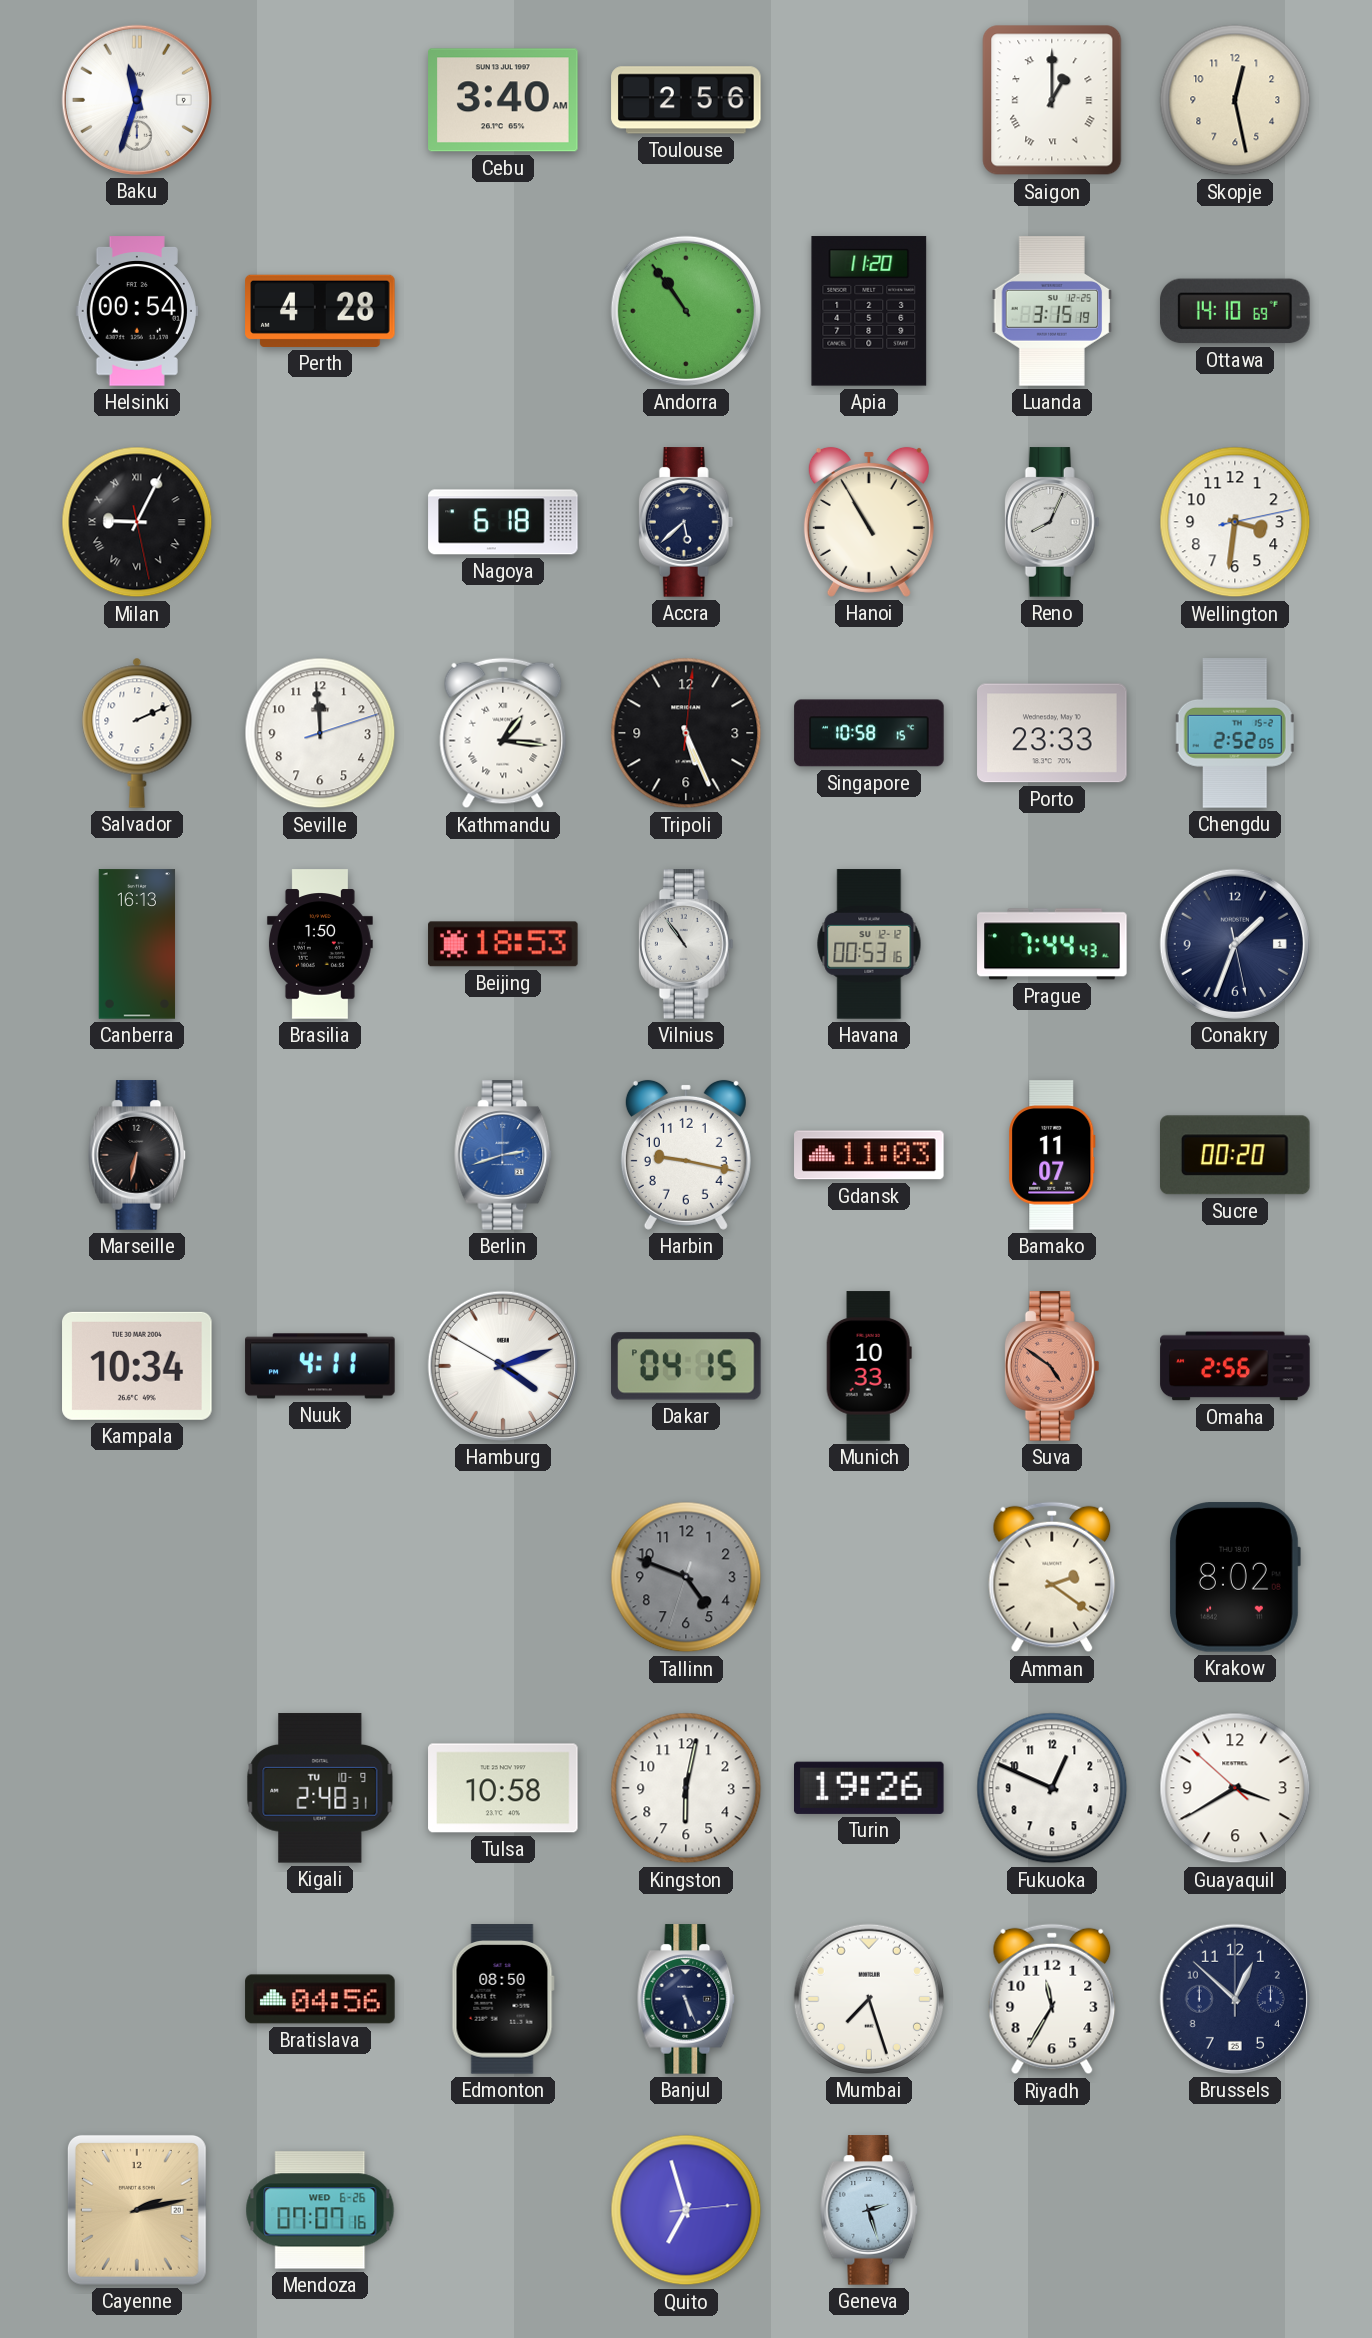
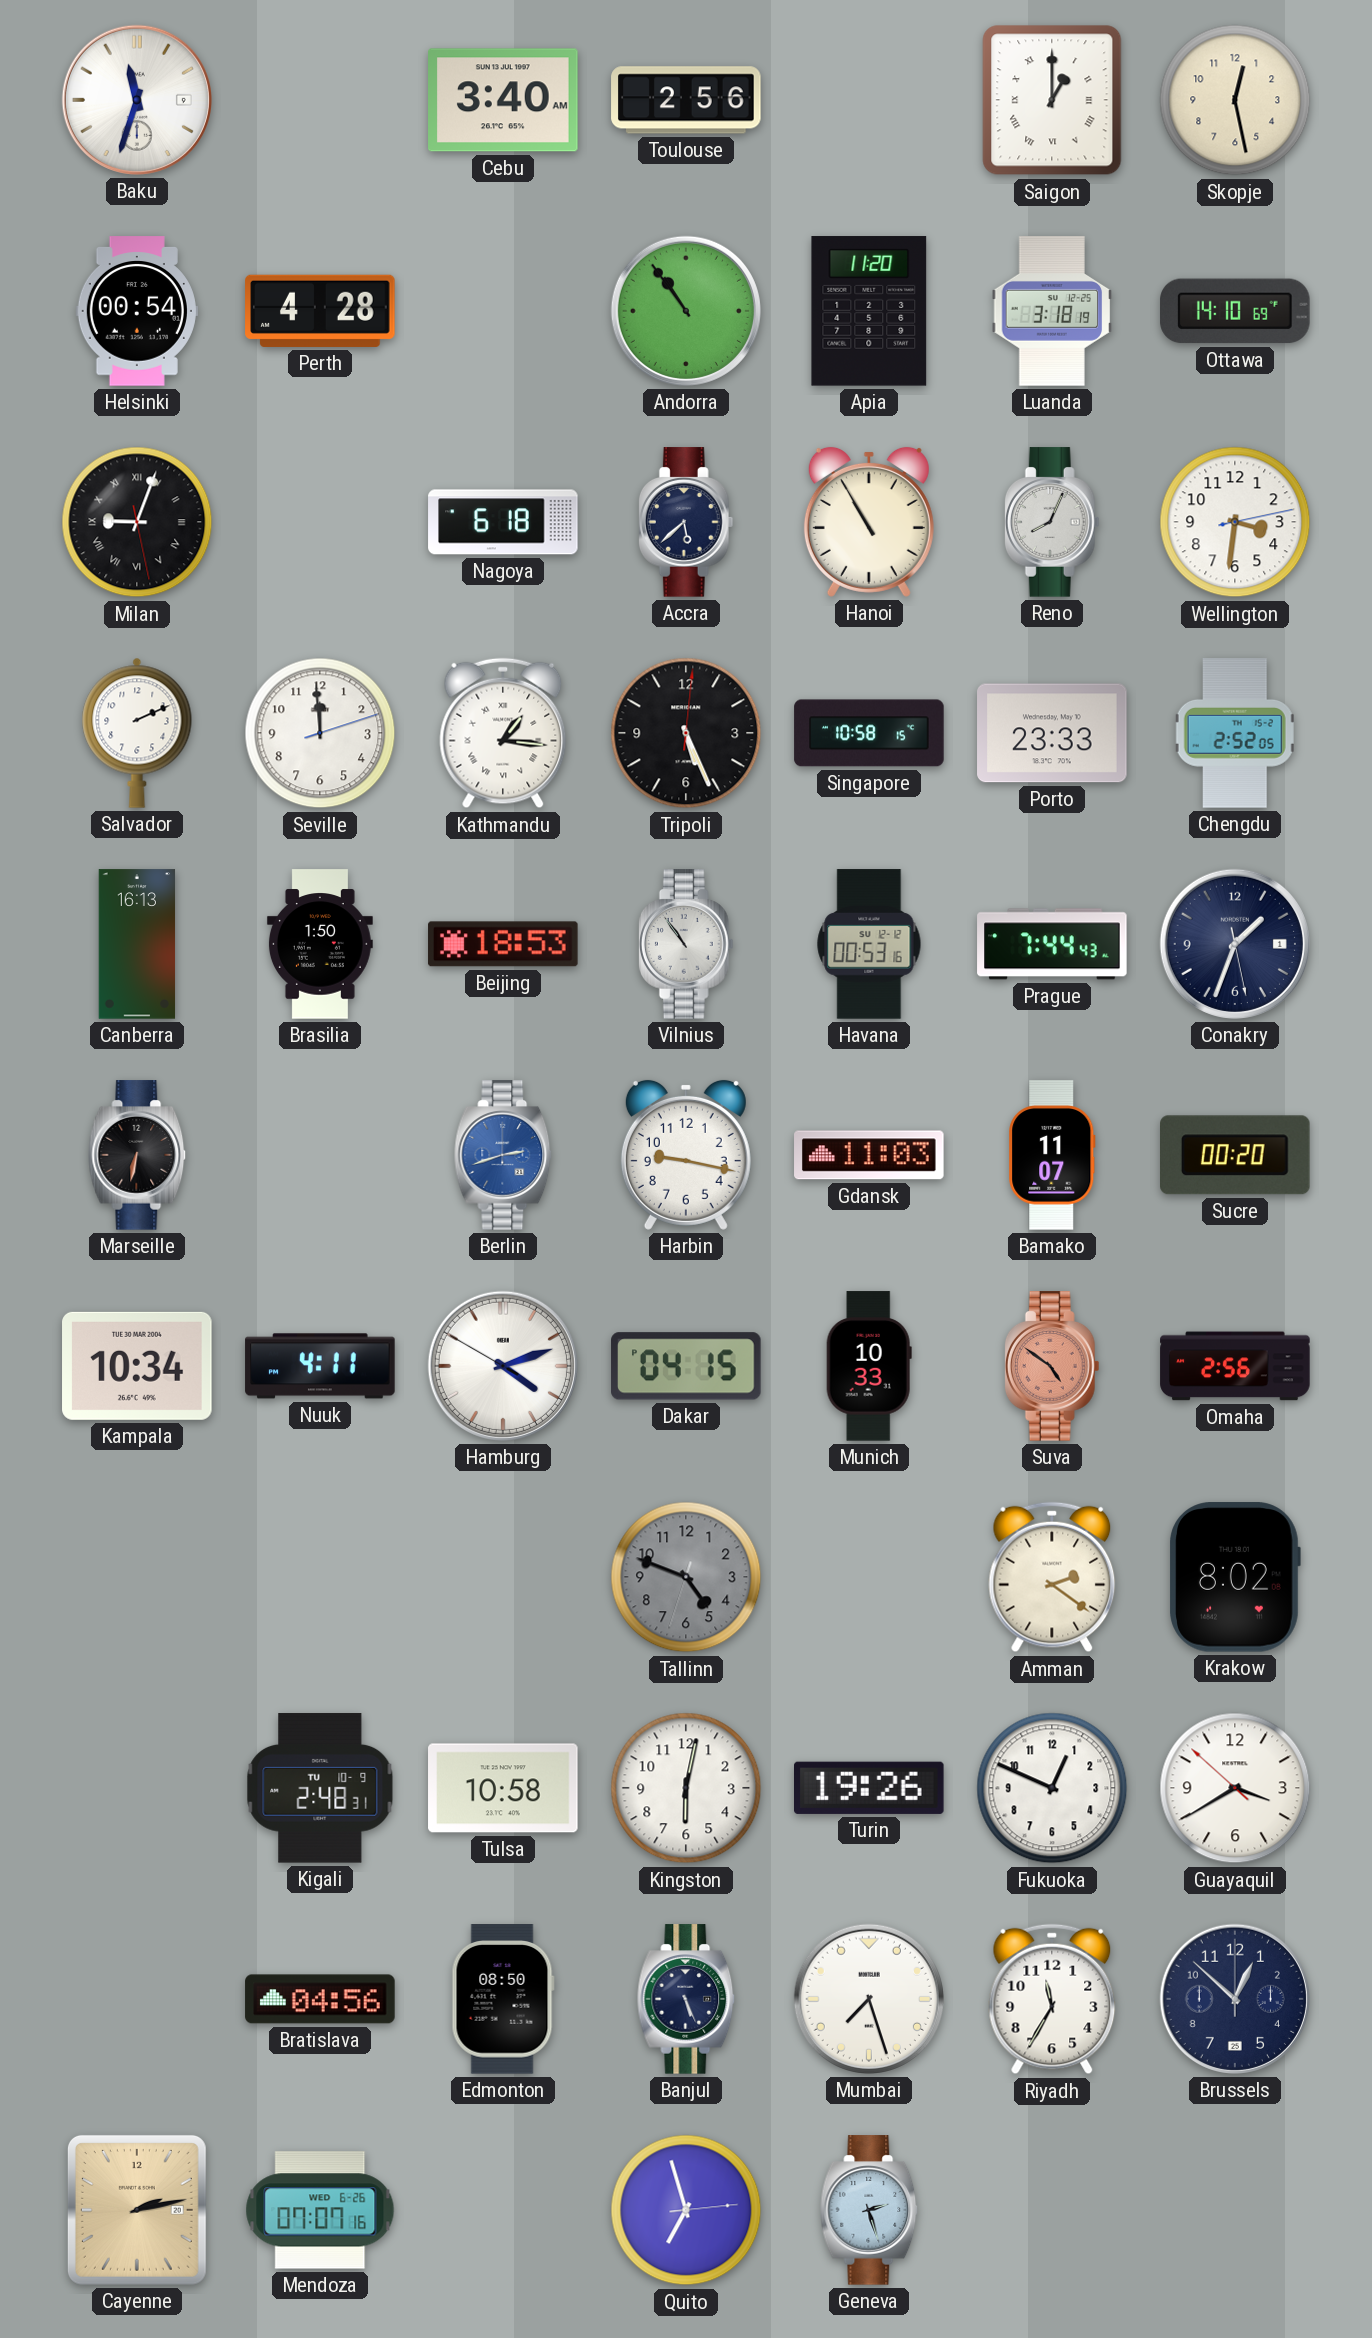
Luanda: 3:15 -> 3:18 (1052, 311)
Milan: 9:04 -> 9:03 (137, 522)
